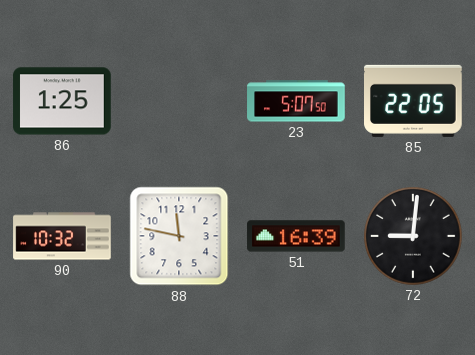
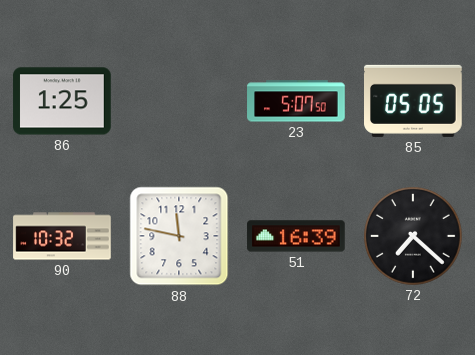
85: 22:05 -> 05:05 (413, 101)
72: 9:01 -> 7:22 (414, 237)
